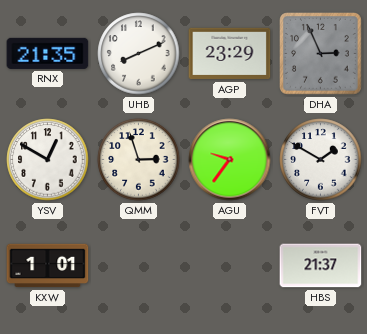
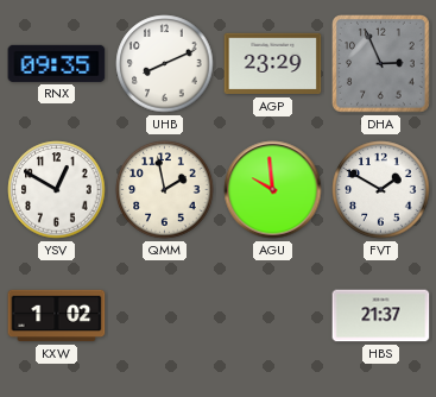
RNX: 21:35 -> 09:35 (57, 63)
QMM: 2:57 -> 1:58 (165, 190)
AGU: 9:36 -> 9:59 (273, 190)
KXW: 1:01 -> 1:02 (57, 316)
